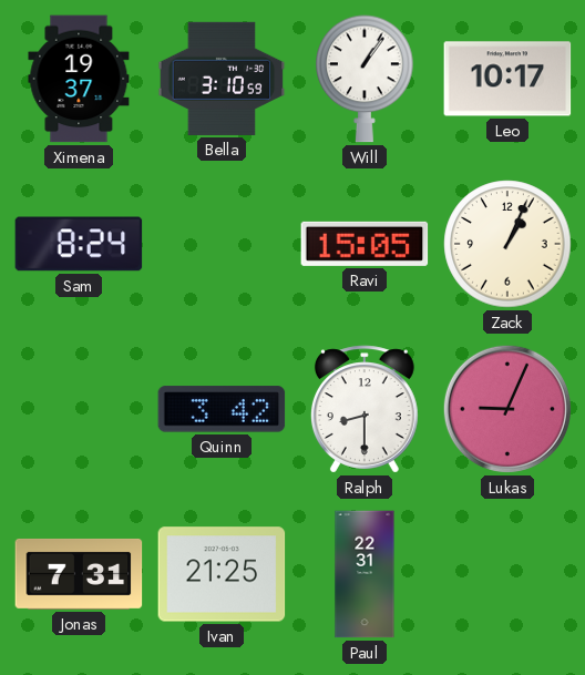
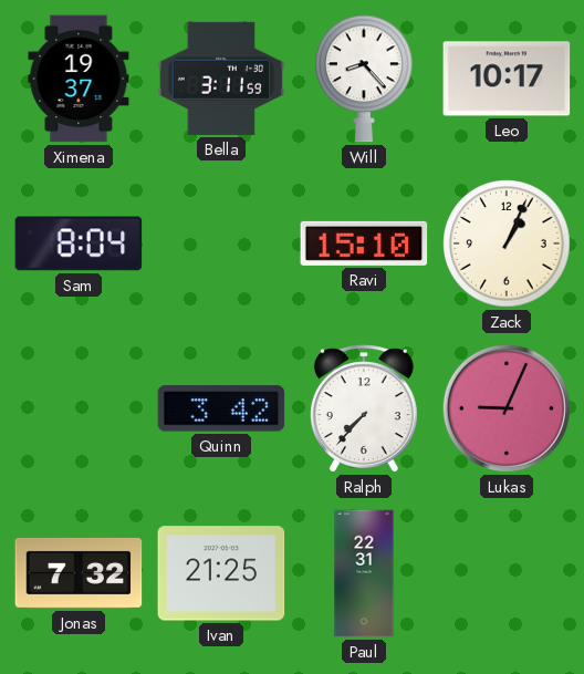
Bella: 3:10 -> 3:11 (221, 79)
Will: 1:06 -> 8:23 (364, 79)
Sam: 8:24 -> 8:04 (79, 243)
Ravi: 15:05 -> 15:10 (364, 243)
Ralph: 8:30 -> 7:37 (364, 408)
Jonas: 7:31 -> 7:32 (79, 573)
